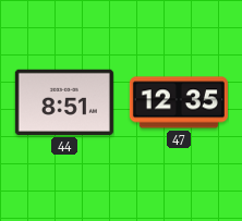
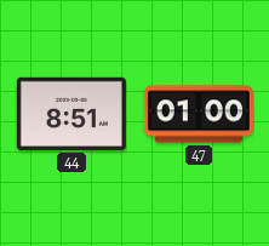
47: 12:35 -> 01:00 (199, 114)
